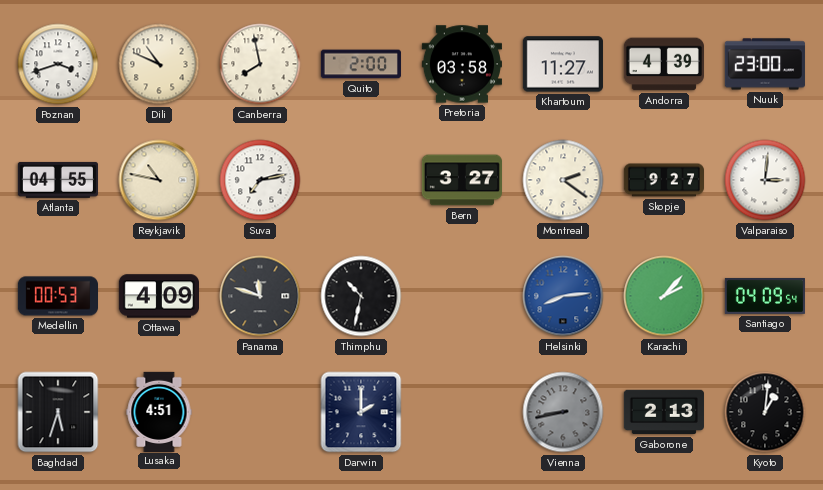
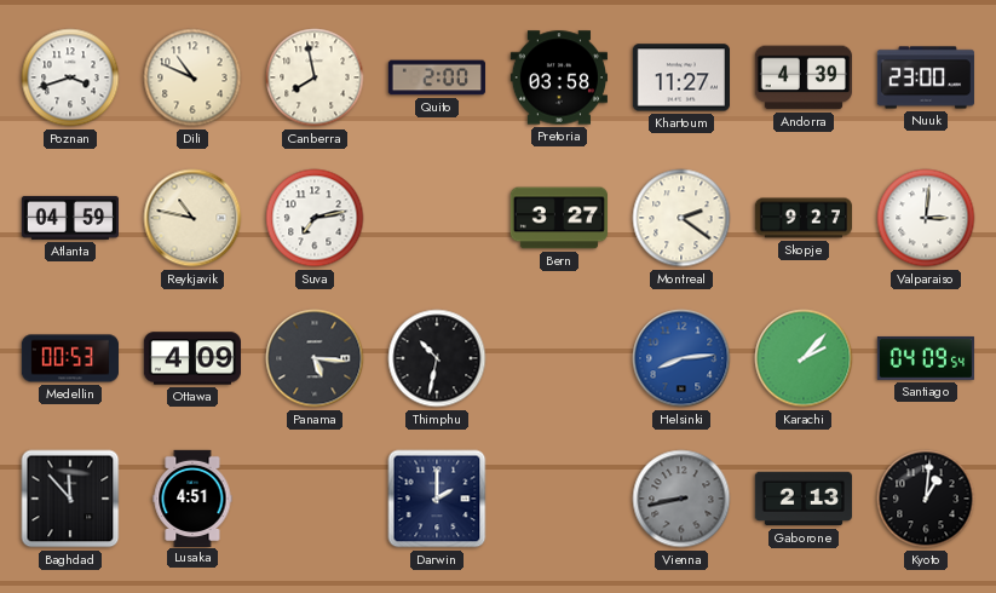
Atlanta: 04:55 -> 04:59 (70, 218)
Panama: 11:48 -> 5:16 (315, 358)
Baghdad: 5:33 -> 11:53 (70, 499)
